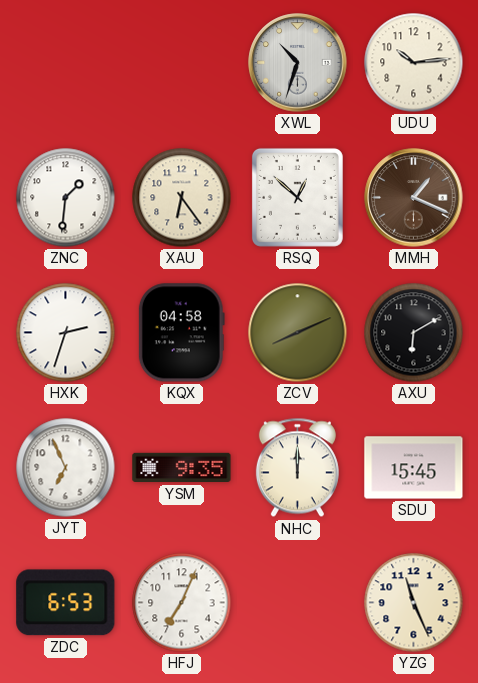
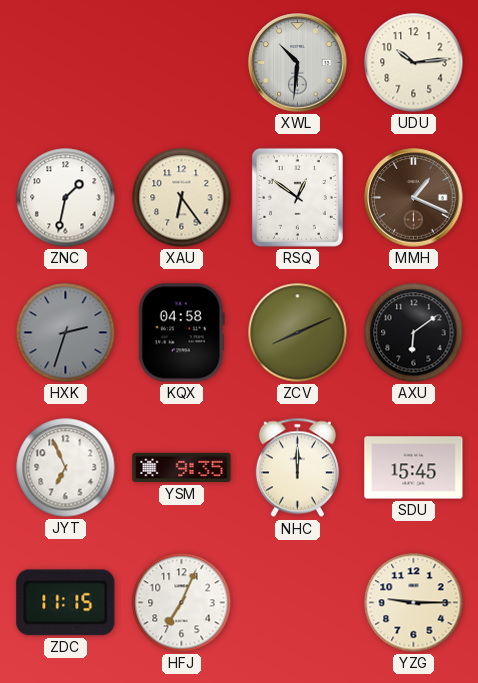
XWL: 10:33 -> 10:31 (298, 63)
ZNC: 1:31 -> 1:32 (66, 198)
RSQ: 12:52 -> 12:51 (297, 197)
HXK dial: white -> grey (66, 333)
AXU: 6:10 -> 6:09 (414, 333)
ZDC: 6:53 -> 11:15 (66, 603)
YZG: 11:26 -> 9:15 (414, 603)
